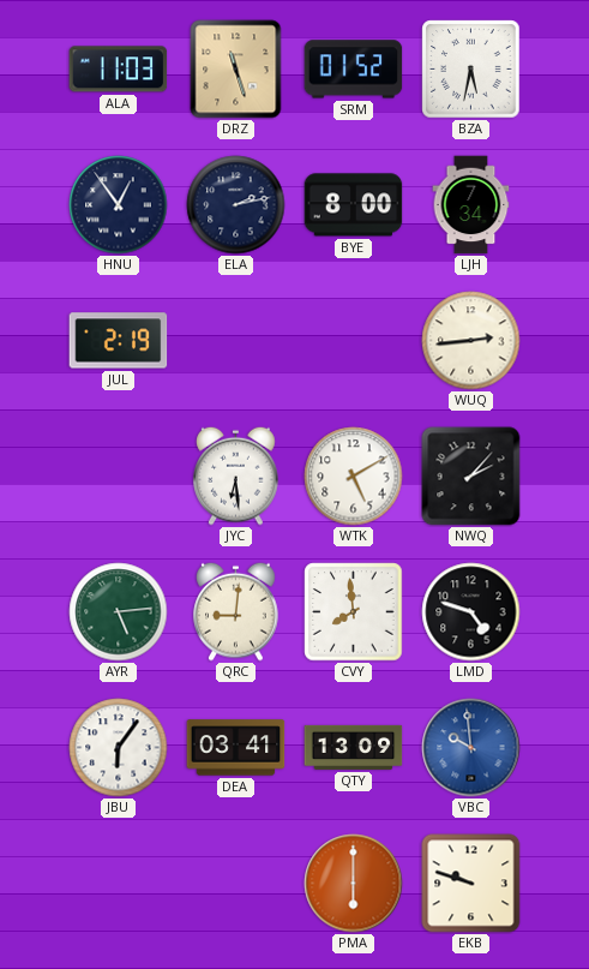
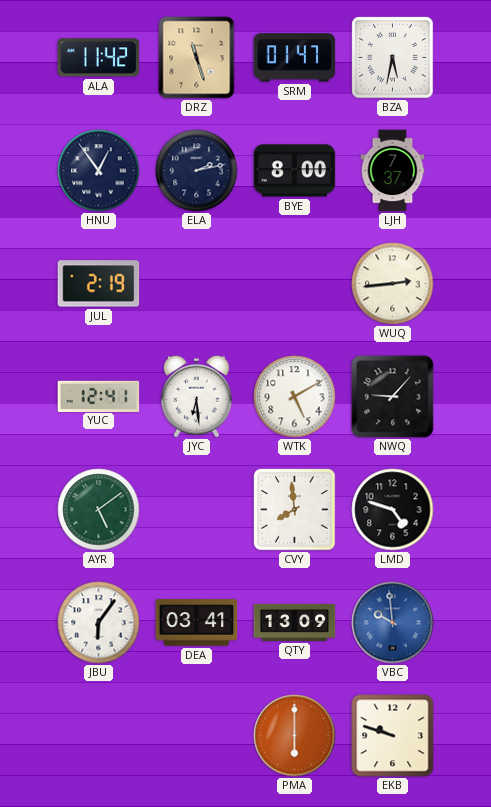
ALA: 11:03 -> 11:42 (99, 58)
SRM: 01:52 -> 01:47 (295, 58)
LJH: 7:34 -> 7:37 (393, 171)
YUC: none -> 12:41 (99, 396)
NWQ: 2:07 -> 9:07 (393, 397)
AYR: 5:14 -> 5:09 (99, 510)
QRC: 9:01 -> none (236, 611)
